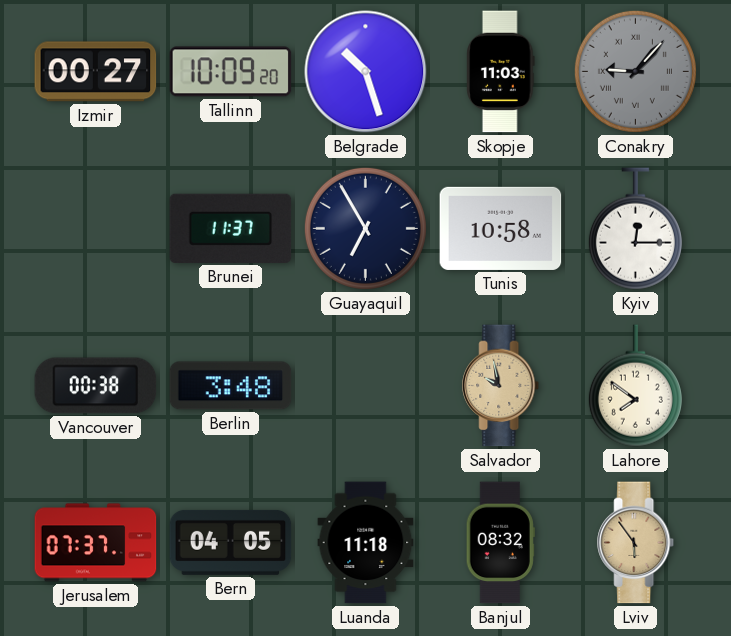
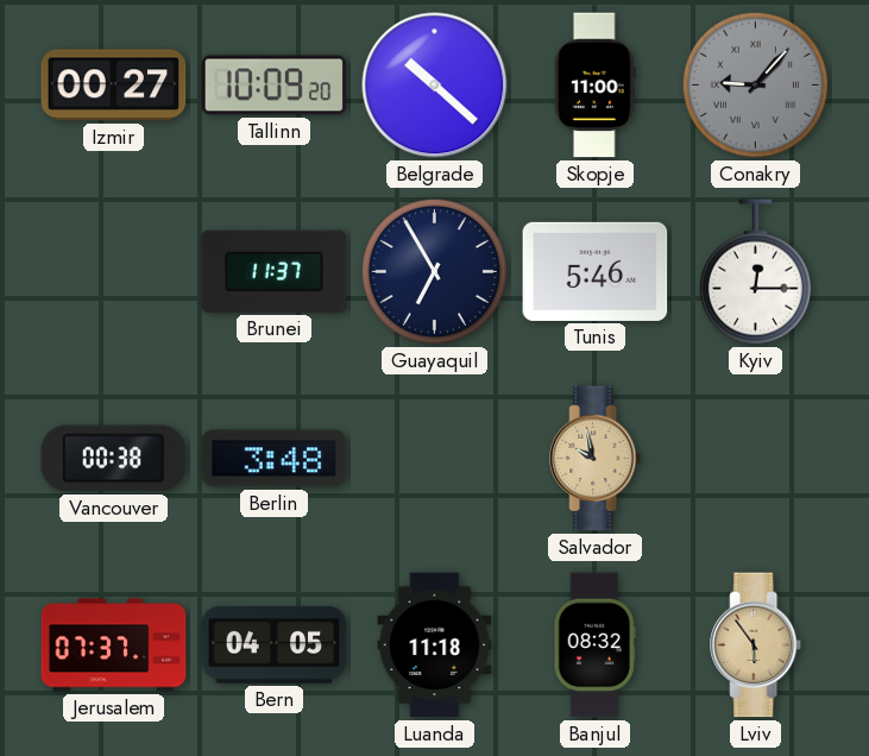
Belgrade: 10:27 -> 10:22 (435, 86)
Skopje: 11:03 -> 11:00 (596, 86)
Tunis: 10:58 -> 5:46 (596, 271)
Lahore: 7:51 -> none (635, 386)
